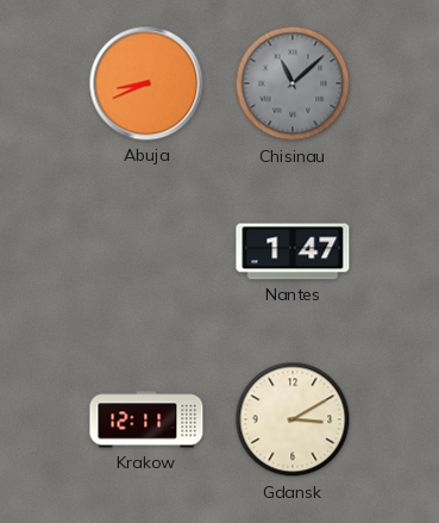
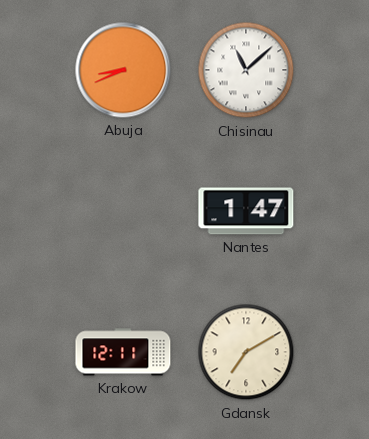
Chisinau dial: grey -> white (246, 70)
Gdansk: 3:10 -> 7:10 (246, 352)
